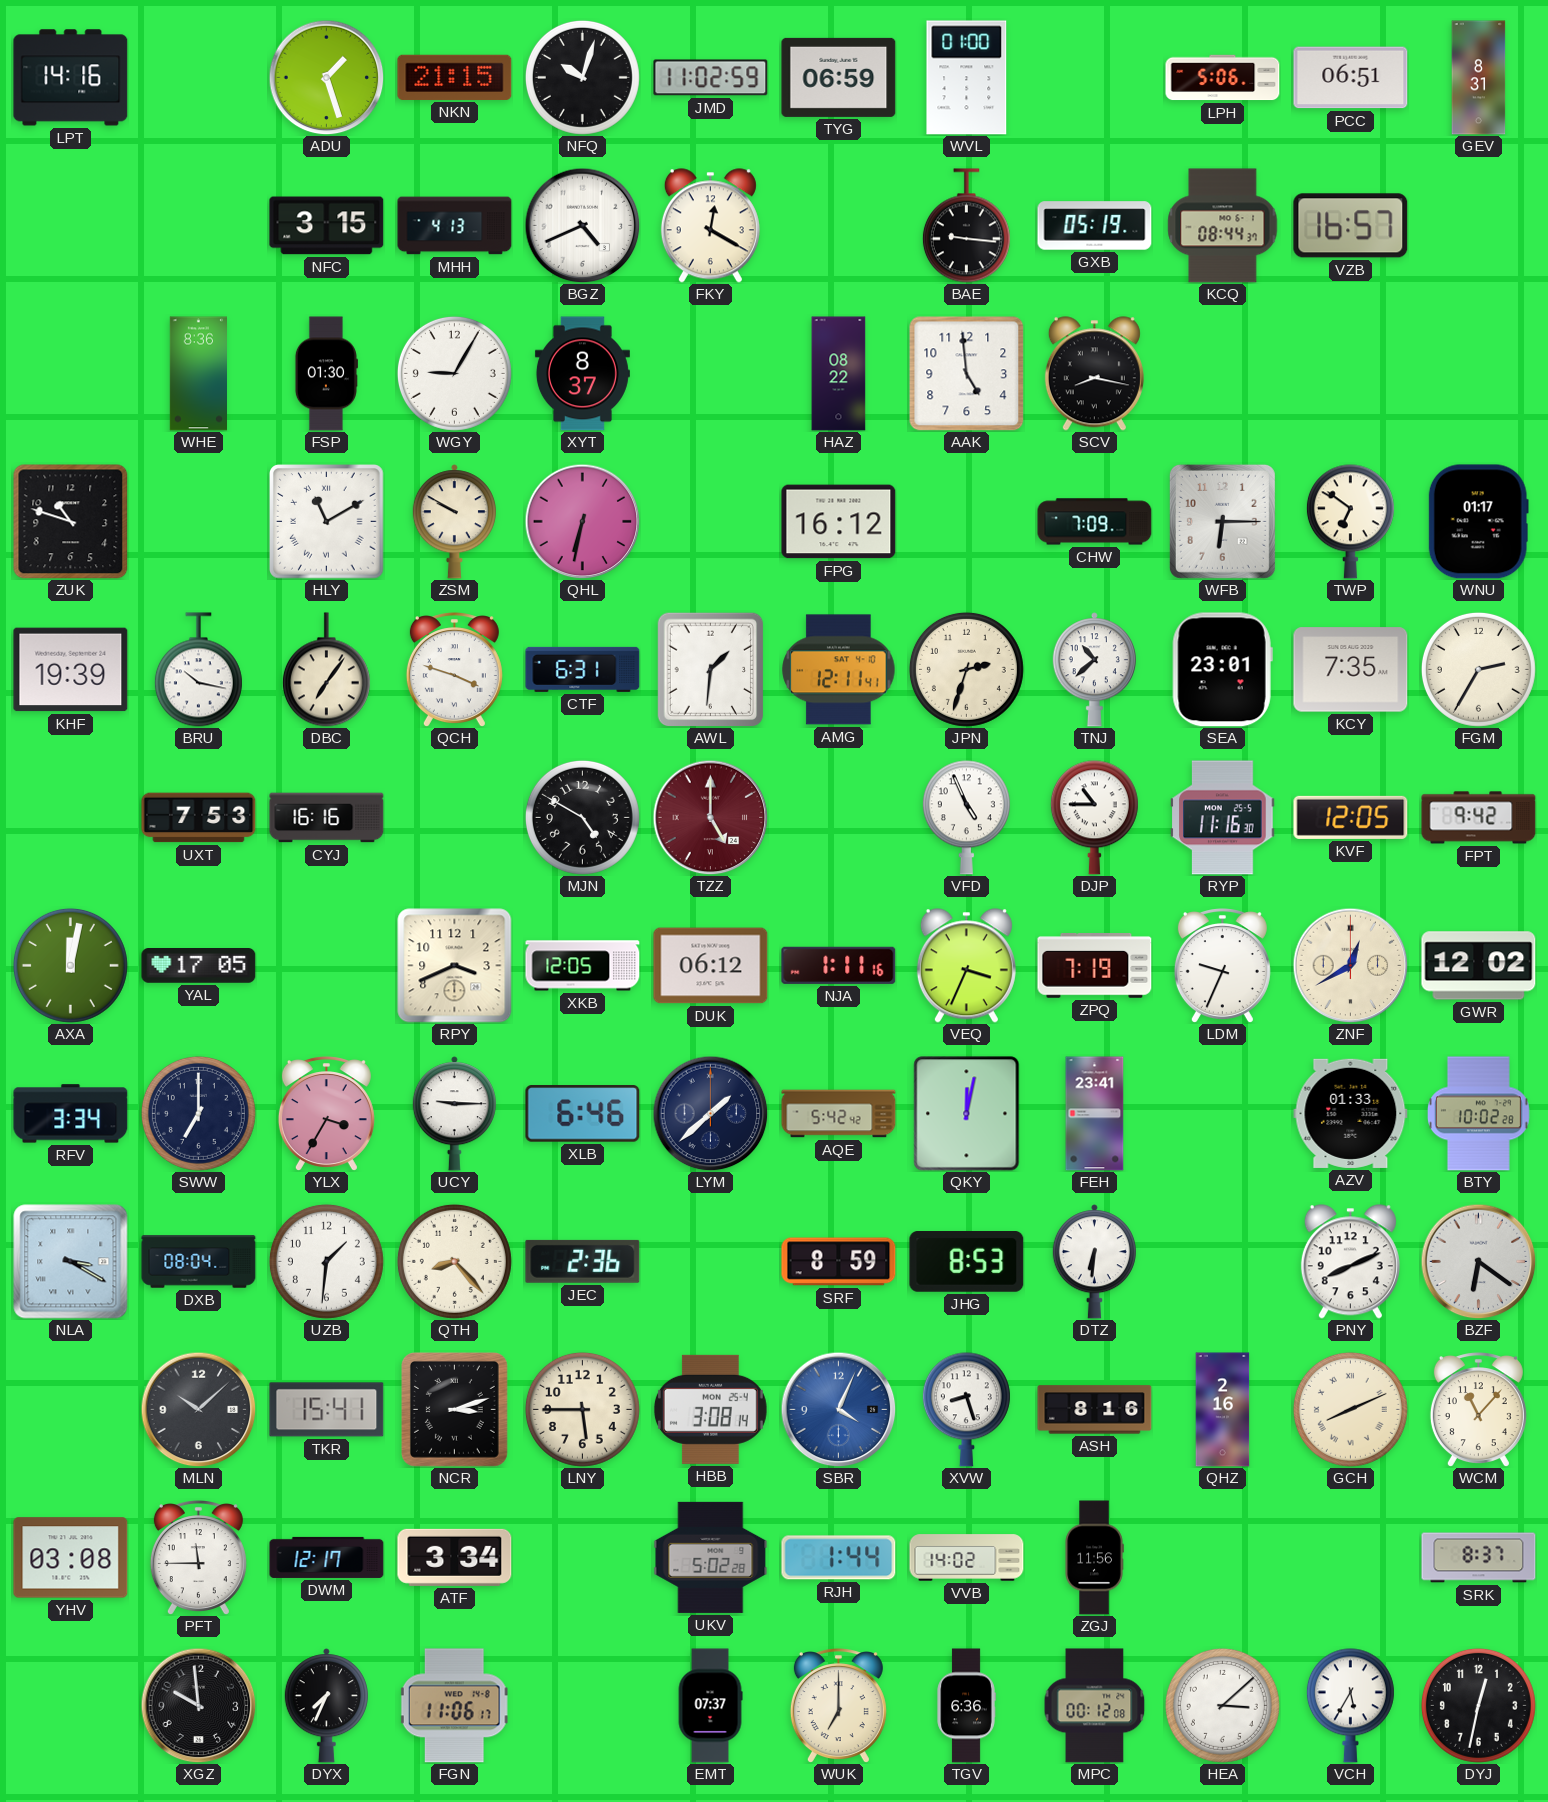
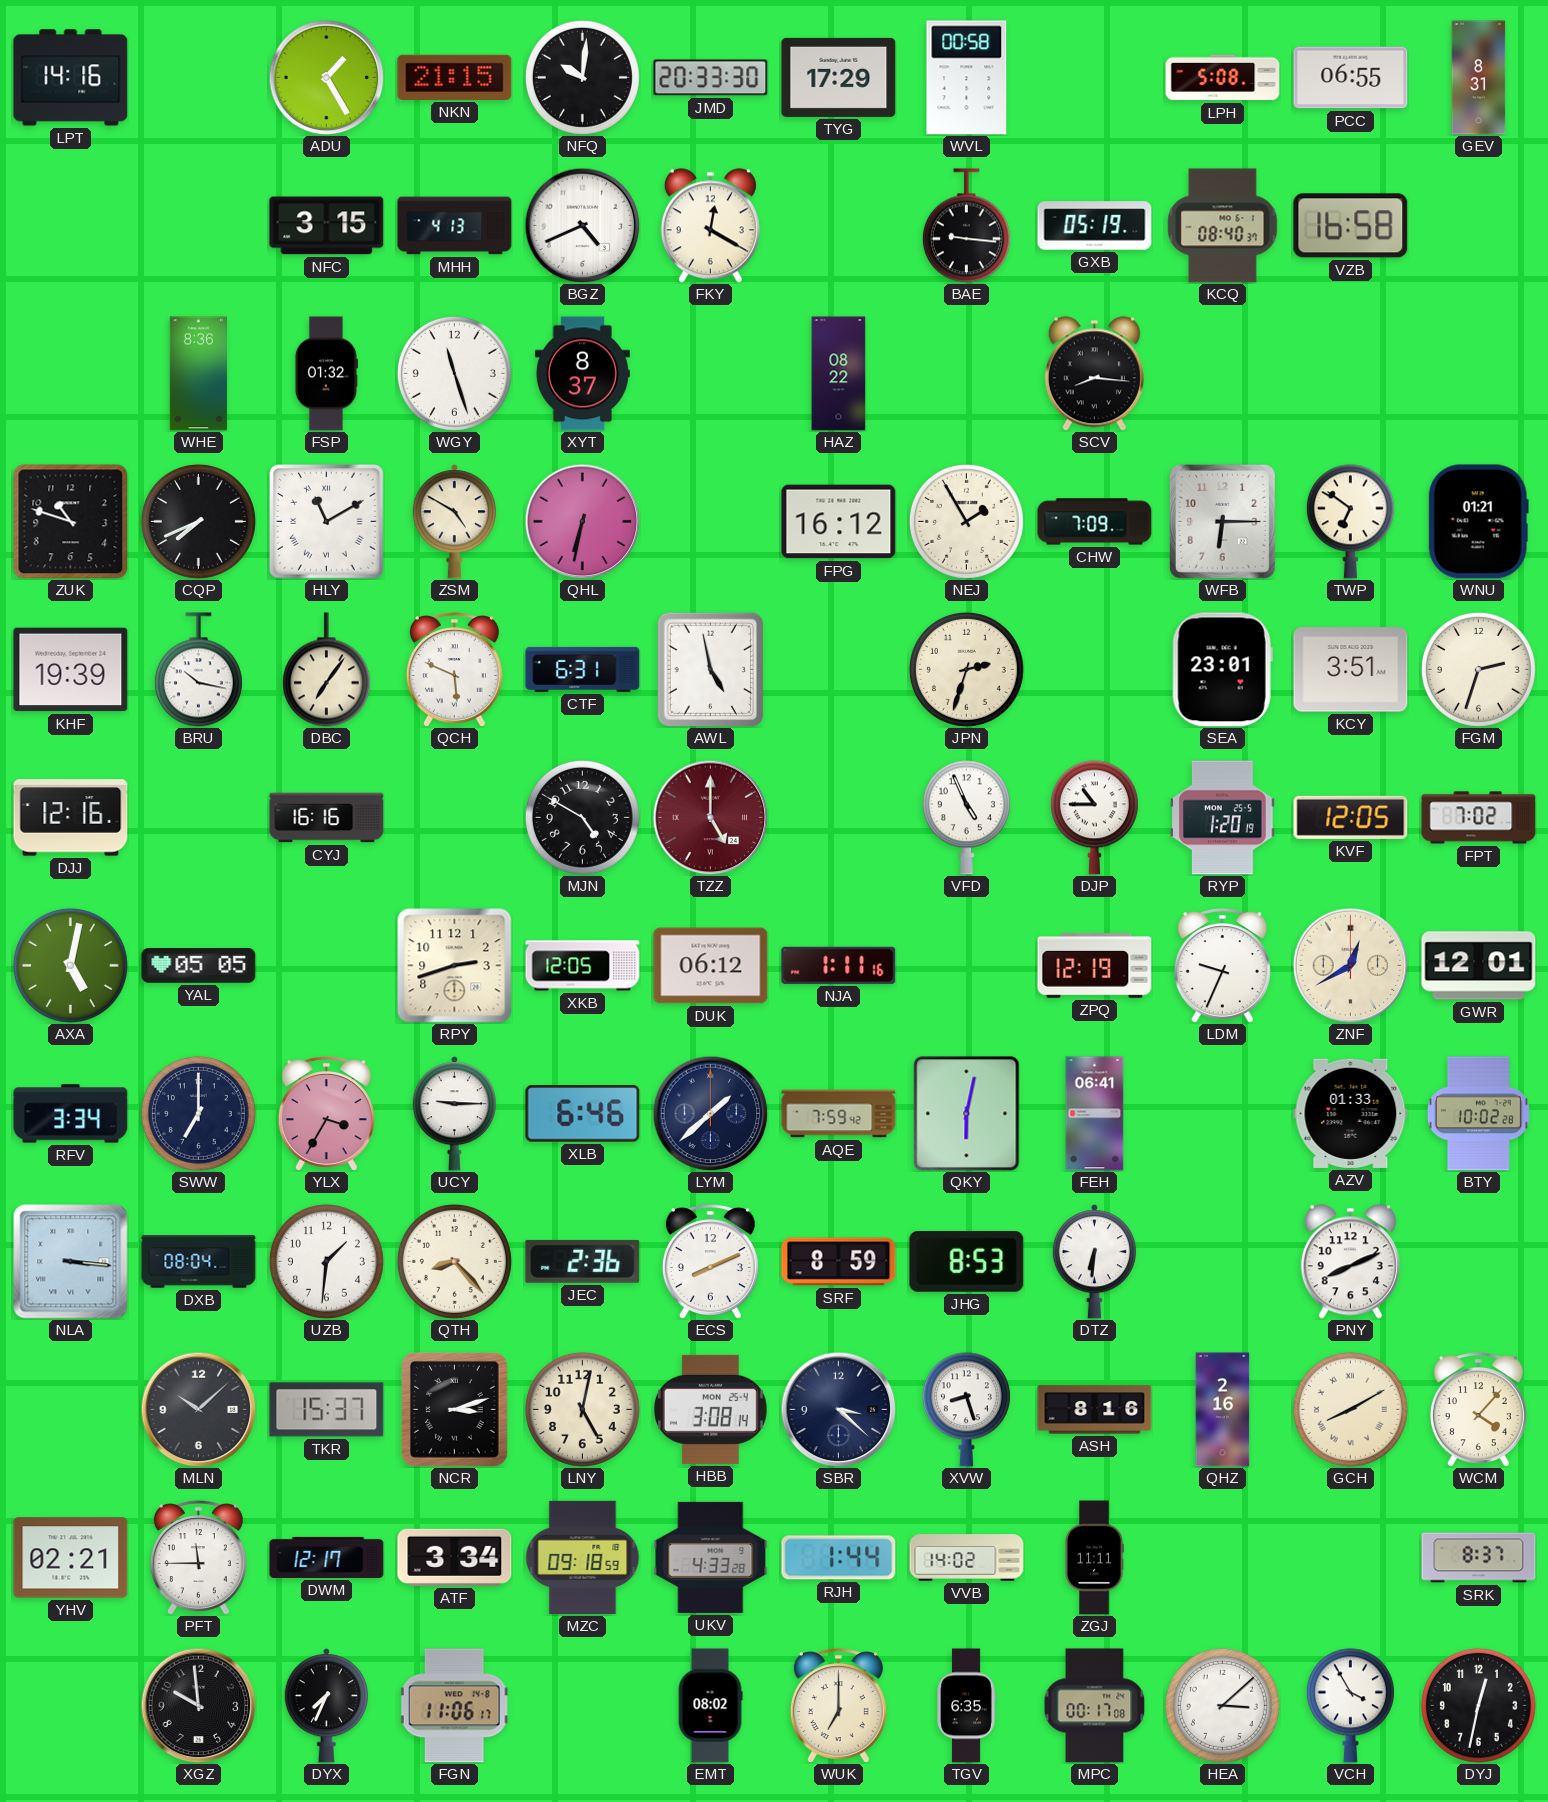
ADU: 1:27 -> 1:25 (326, 77)
NFQ: 10:03 -> 10:01 (582, 77)
JMD: 11:02 -> 20:33 (711, 78)
TYG: 06:59 -> 17:29 (839, 77)
WVL: 01:00 -> 00:58 (967, 78)
LPH: 5:06 -> 5:08 (1223, 78)
PCC: 06:51 -> 06:55 (1351, 78)
KCQ: 08:44 -> 08:40 (1223, 226)
VZB: 16:57 -> 16:58 (1351, 226)
FSP: 01:30 -> 01:32 (326, 374)
WGY: 9:05 -> 11:27 (454, 373)
AAK: 4:59 -> none (967, 374)
SCV: 8:17 -> 8:16 (1094, 374)
CQP: none -> 7:41 (198, 521)
ZSM: 9:50 -> 4:50 (454, 522)
NEJ: none -> 1:55 (966, 521)
WNU: 01:17 -> 01:21 (1478, 522)
QCH: 3:48 -> 5:49 (454, 669)
AWL: 1:31 -> 4:58 (711, 669)
AMG: 12:11 -> none (839, 670)
TNJ: 10:38 -> none (1094, 670)
KCY: 7:35 -> 3:51 (1351, 670)
FGM: 2:35 -> 2:33 (1478, 669)
DJJ: none -> 12:16 (71, 818)
UXT: 7:53 -> none (199, 818)
RYP: 11:16 -> 1:20 (1223, 818)
FPT: 9:42 -> 7:02 (1479, 818)
AXA: 12:02 -> 5:02 (70, 965)
YAL: 17:05 -> 05:05 (199, 966)
RPY: 3:41 -> 2:42 (455, 966)
VEQ: 3:34 -> none (966, 966)
ZPQ: 7:19 -> 12:19 (1095, 966)
GWR: 12:02 -> 12:01 (1479, 966)
AQE: 5:42 -> 7:59 (839, 1114)
QKY: 12:02 -> 6:02 (967, 1114)
FEH: 23:41 -> 06:41 (1095, 1114)
NLA: 3:20 -> 3:16 (71, 1262)
ECS: none -> 8:11 (710, 1261)
BZF: 6:21 -> none (1478, 1261)
TKR: 15:41 -> 15:37 (327, 1410)
LNY: 5:45 -> 5:02 (582, 1409)
SBR: 4:04 -> 3:22 (838, 1409)
SBR dial: blue -> navy (838, 1409)
GCH: 8:11 -> 8:10 (1350, 1409)
WCM: 11:07 -> 4:07 (1478, 1409)
YHV: 03:08 -> 02:21 (71, 1558)
MZC: none -> 09:18 (583, 1557)
UKV: 5:02 -> 4:33 (711, 1557)
ZGJ: 11:56 -> 11:11 (1094, 1558)
EMT: 07:37 -> 08:02 (710, 1706)
TGV: 6:36 -> 6:35 (966, 1706)
MPC: 00:12 -> 00:17 (1095, 1706)
VCH: 5:35 -> 3:55 (1350, 1706)
